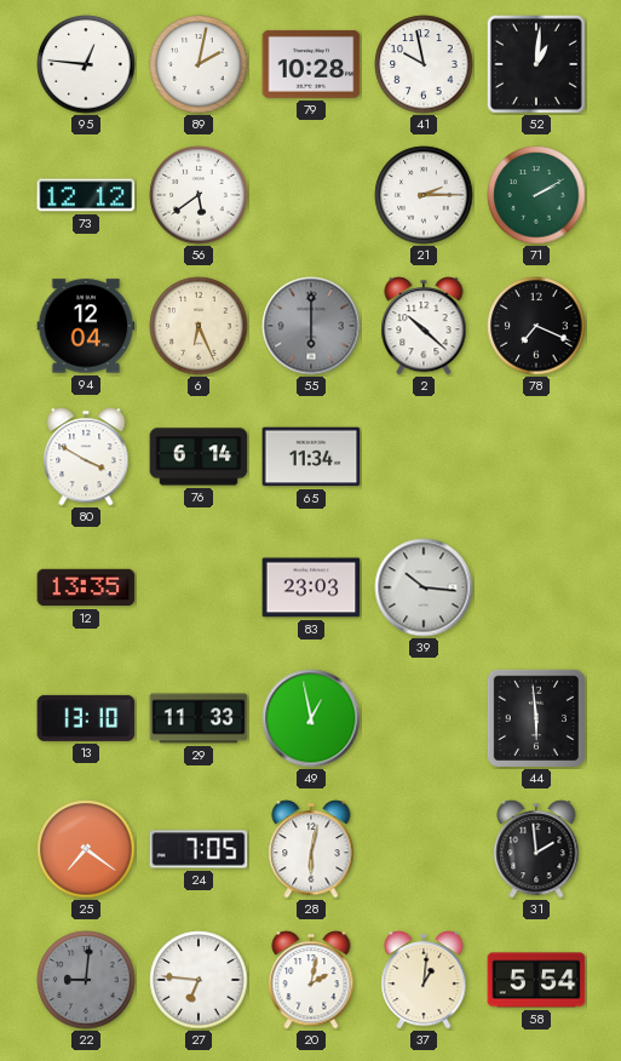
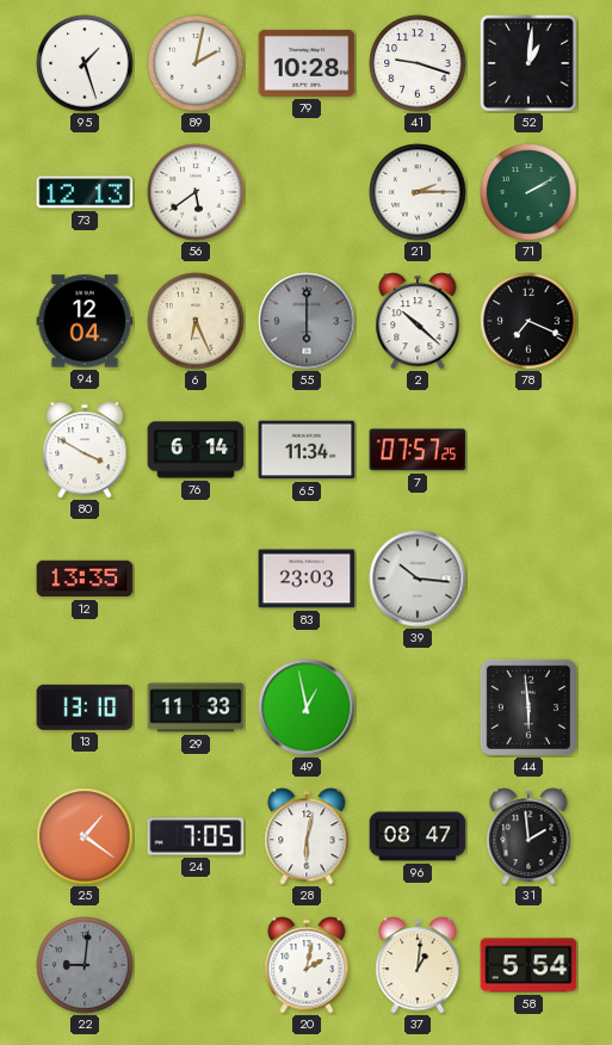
95: 12:46 -> 1:27 (85, 63)
41: 9:58 -> 9:18 (418, 63)
73: 12:12 -> 12:13 (85, 192)
7: none -> 07:57 (418, 450)
25: 7:21 -> 1:21 (85, 836)
96: none -> 08:47 (418, 836)
27: 6:46 -> none (199, 980)
